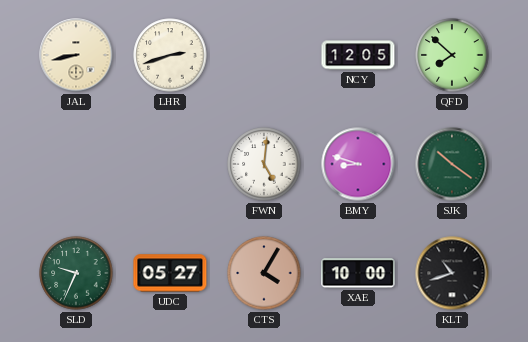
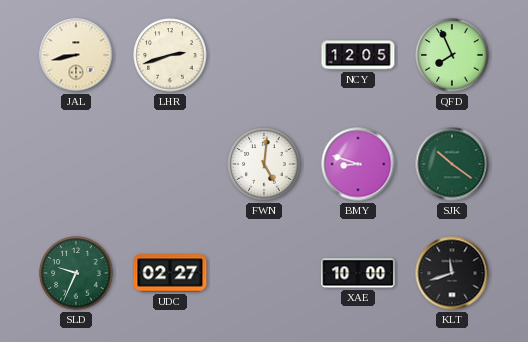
QFD: 7:52 -> 7:56 (452, 55)
UDC: 05:27 -> 02:27 (170, 273)
CTS: 4:05 -> none (264, 273)
KLT: 10:42 -> 11:42 (452, 273)
